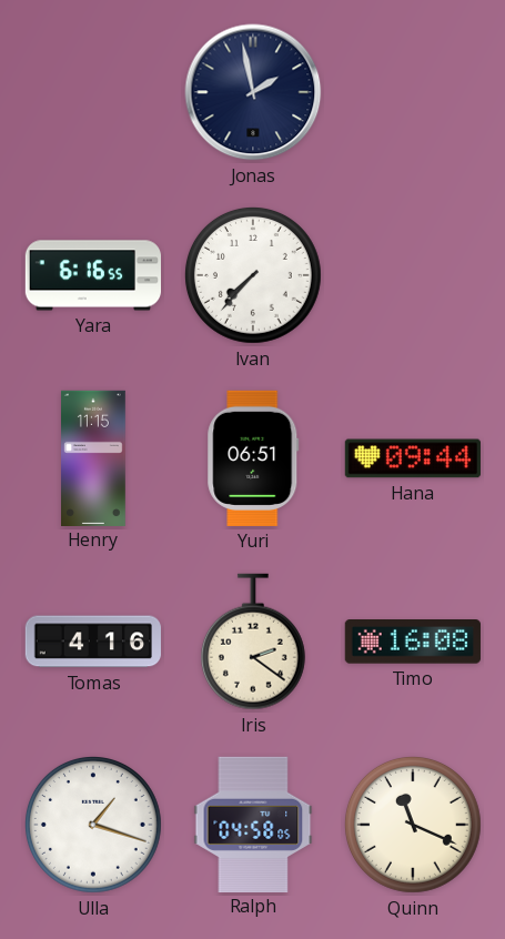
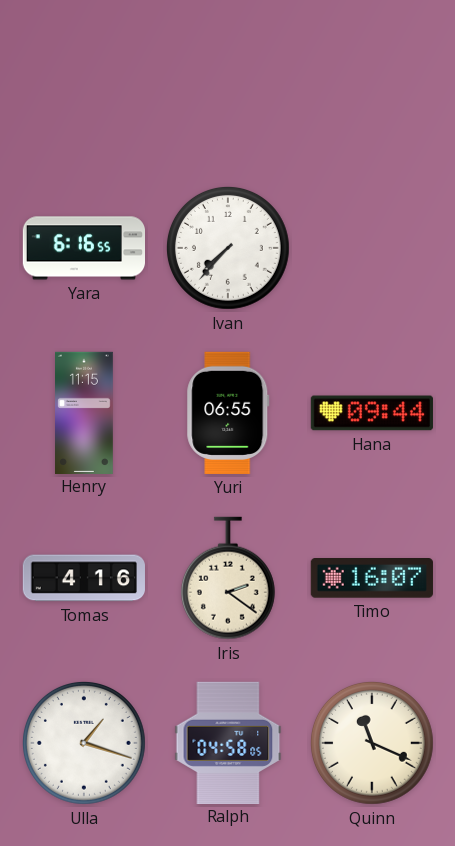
Jonas: 1:58 -> none (253, 92)
Yuri: 06:51 -> 06:55 (228, 413)
Timo: 16:08 -> 16:07 (372, 578)
